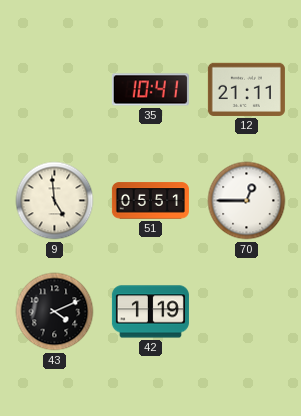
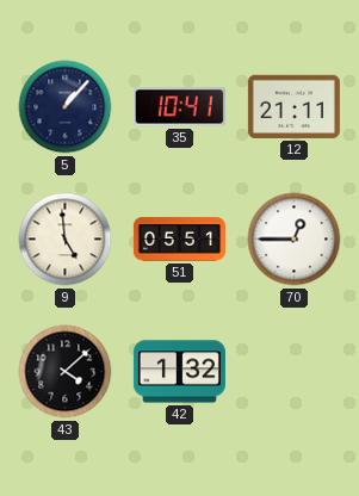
5: none -> 1:07 (66, 107)
43: 4:11 -> 4:08 (66, 372)
42: 1:19 -> 1:32 (179, 372)
